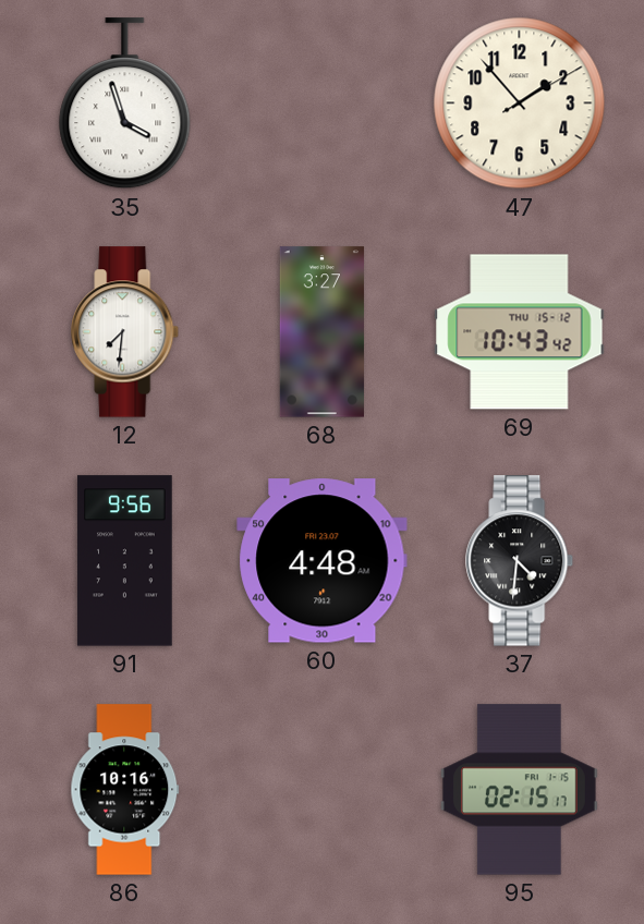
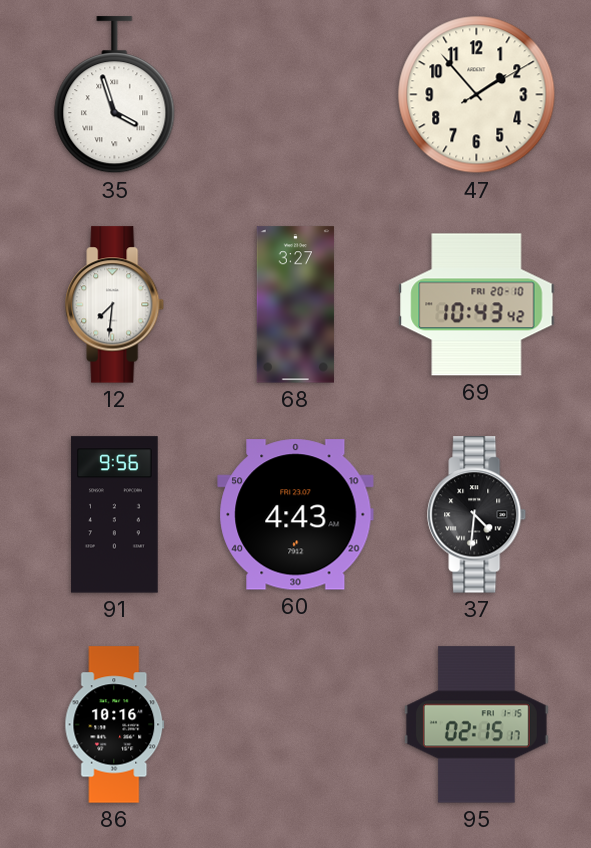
69 date: THU 15-12 -> FRI 20-10 (477, 305)
60: 4:48 -> 4:43 (296, 515)
